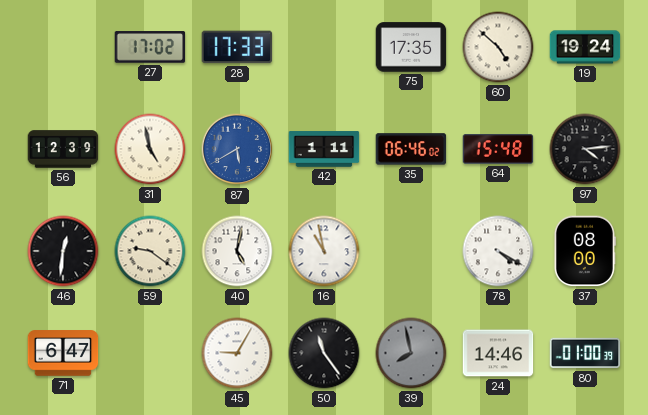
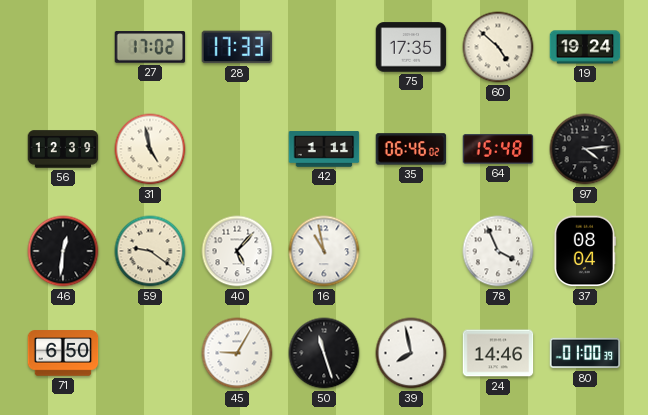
87: 5:40 -> none (237, 149)
40: 5:02 -> 5:07 (237, 251)
78: 4:20 -> 3:56 (498, 251)
37: 08:00 -> 08:04 (585, 251)
71: 6:47 -> 6:50 (63, 353)
50: 11:24 -> 11:27 (324, 353)
39 dial: grey -> white (411, 353)
